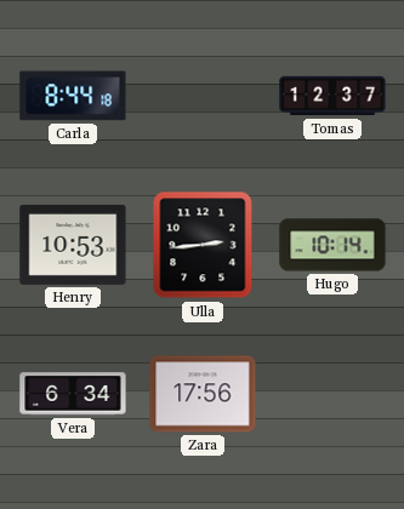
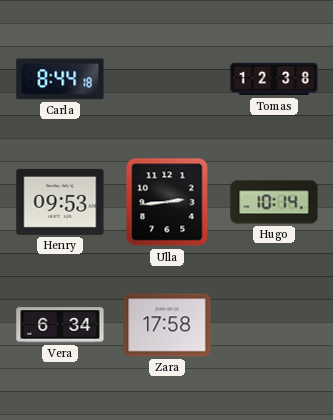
Tomas: 12:37 -> 12:38 (274, 79)
Henry: 10:53 -> 09:53 (60, 202)
Zara: 17:56 -> 17:58 (167, 325)
